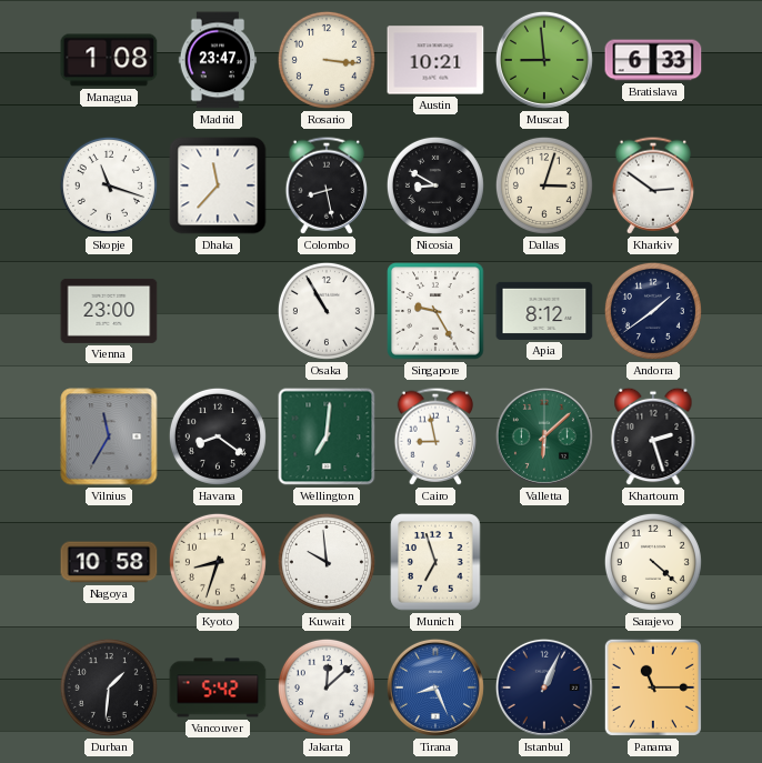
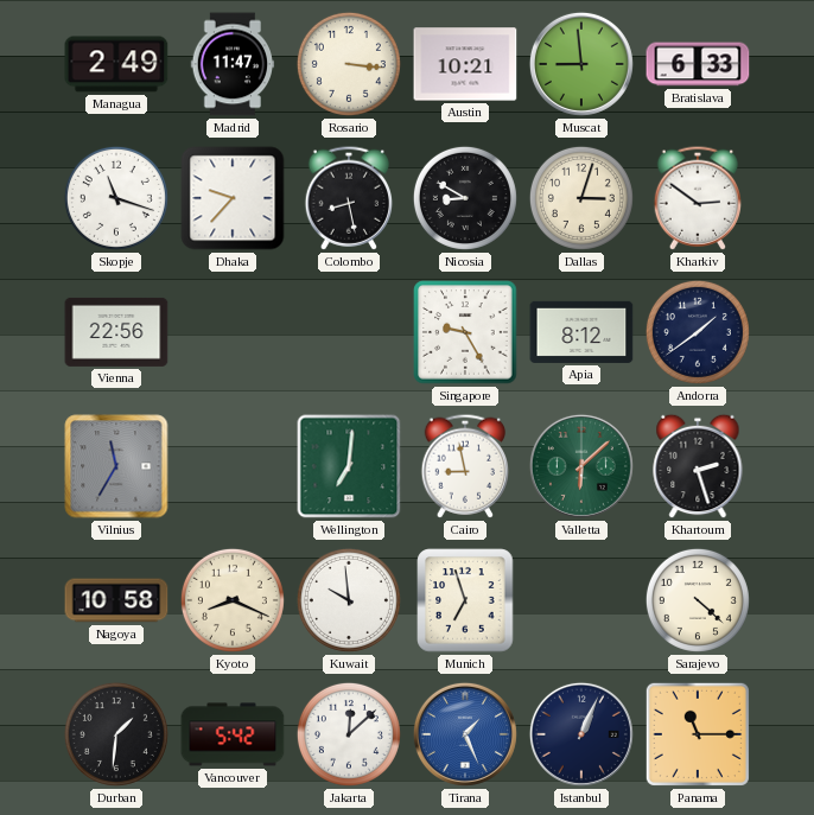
Managua: 1:08 -> 2:49 (116, 64)
Madrid: 23:47 -> 11:47 (233, 64)
Dhaka: 11:37 -> 9:37 (233, 198)
Vienna: 23:00 -> 22:56 (116, 332)
Osaka: 10:55 -> none (327, 311)
Havana: 8:21 -> none (218, 436)
Kyoto: 8:33 -> 8:19 (233, 600)
Tirana: 8:26 -> 1:26 (465, 734)
